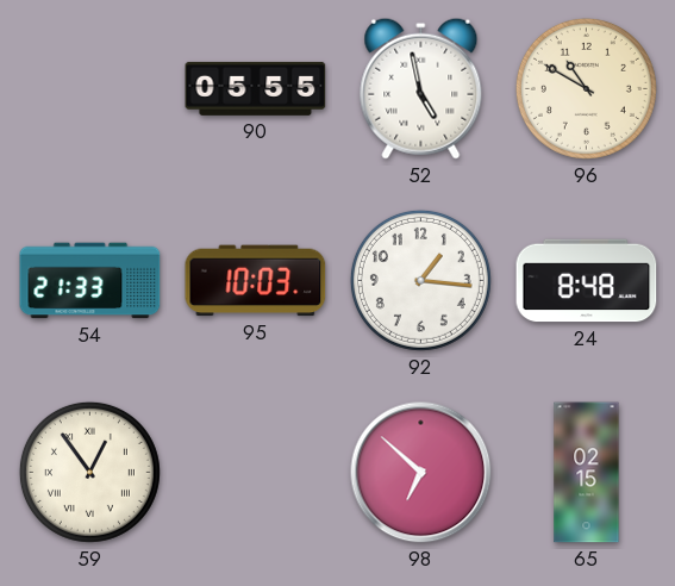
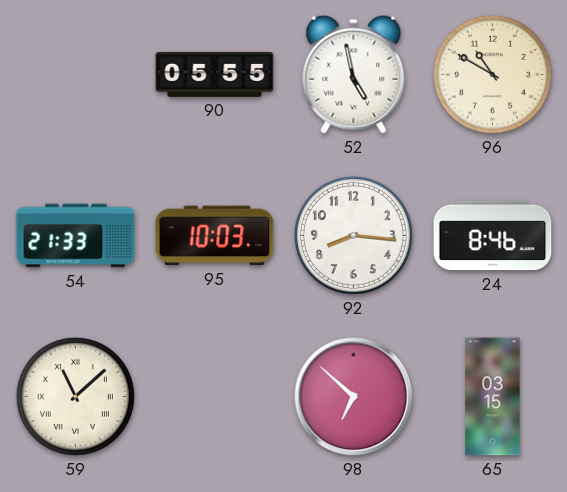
92: 1:16 -> 8:16 (353, 235)
24: 8:48 -> 8:46 (493, 236)
59: 12:54 -> 11:08 (75, 396)
65: 02:15 -> 03:15 (493, 397)
